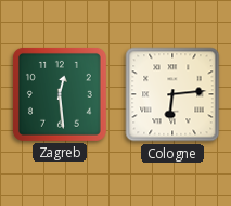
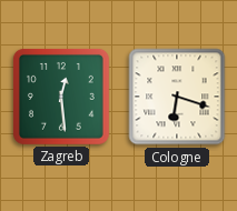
Cologne: 6:14 -> 6:18 (177, 97)
